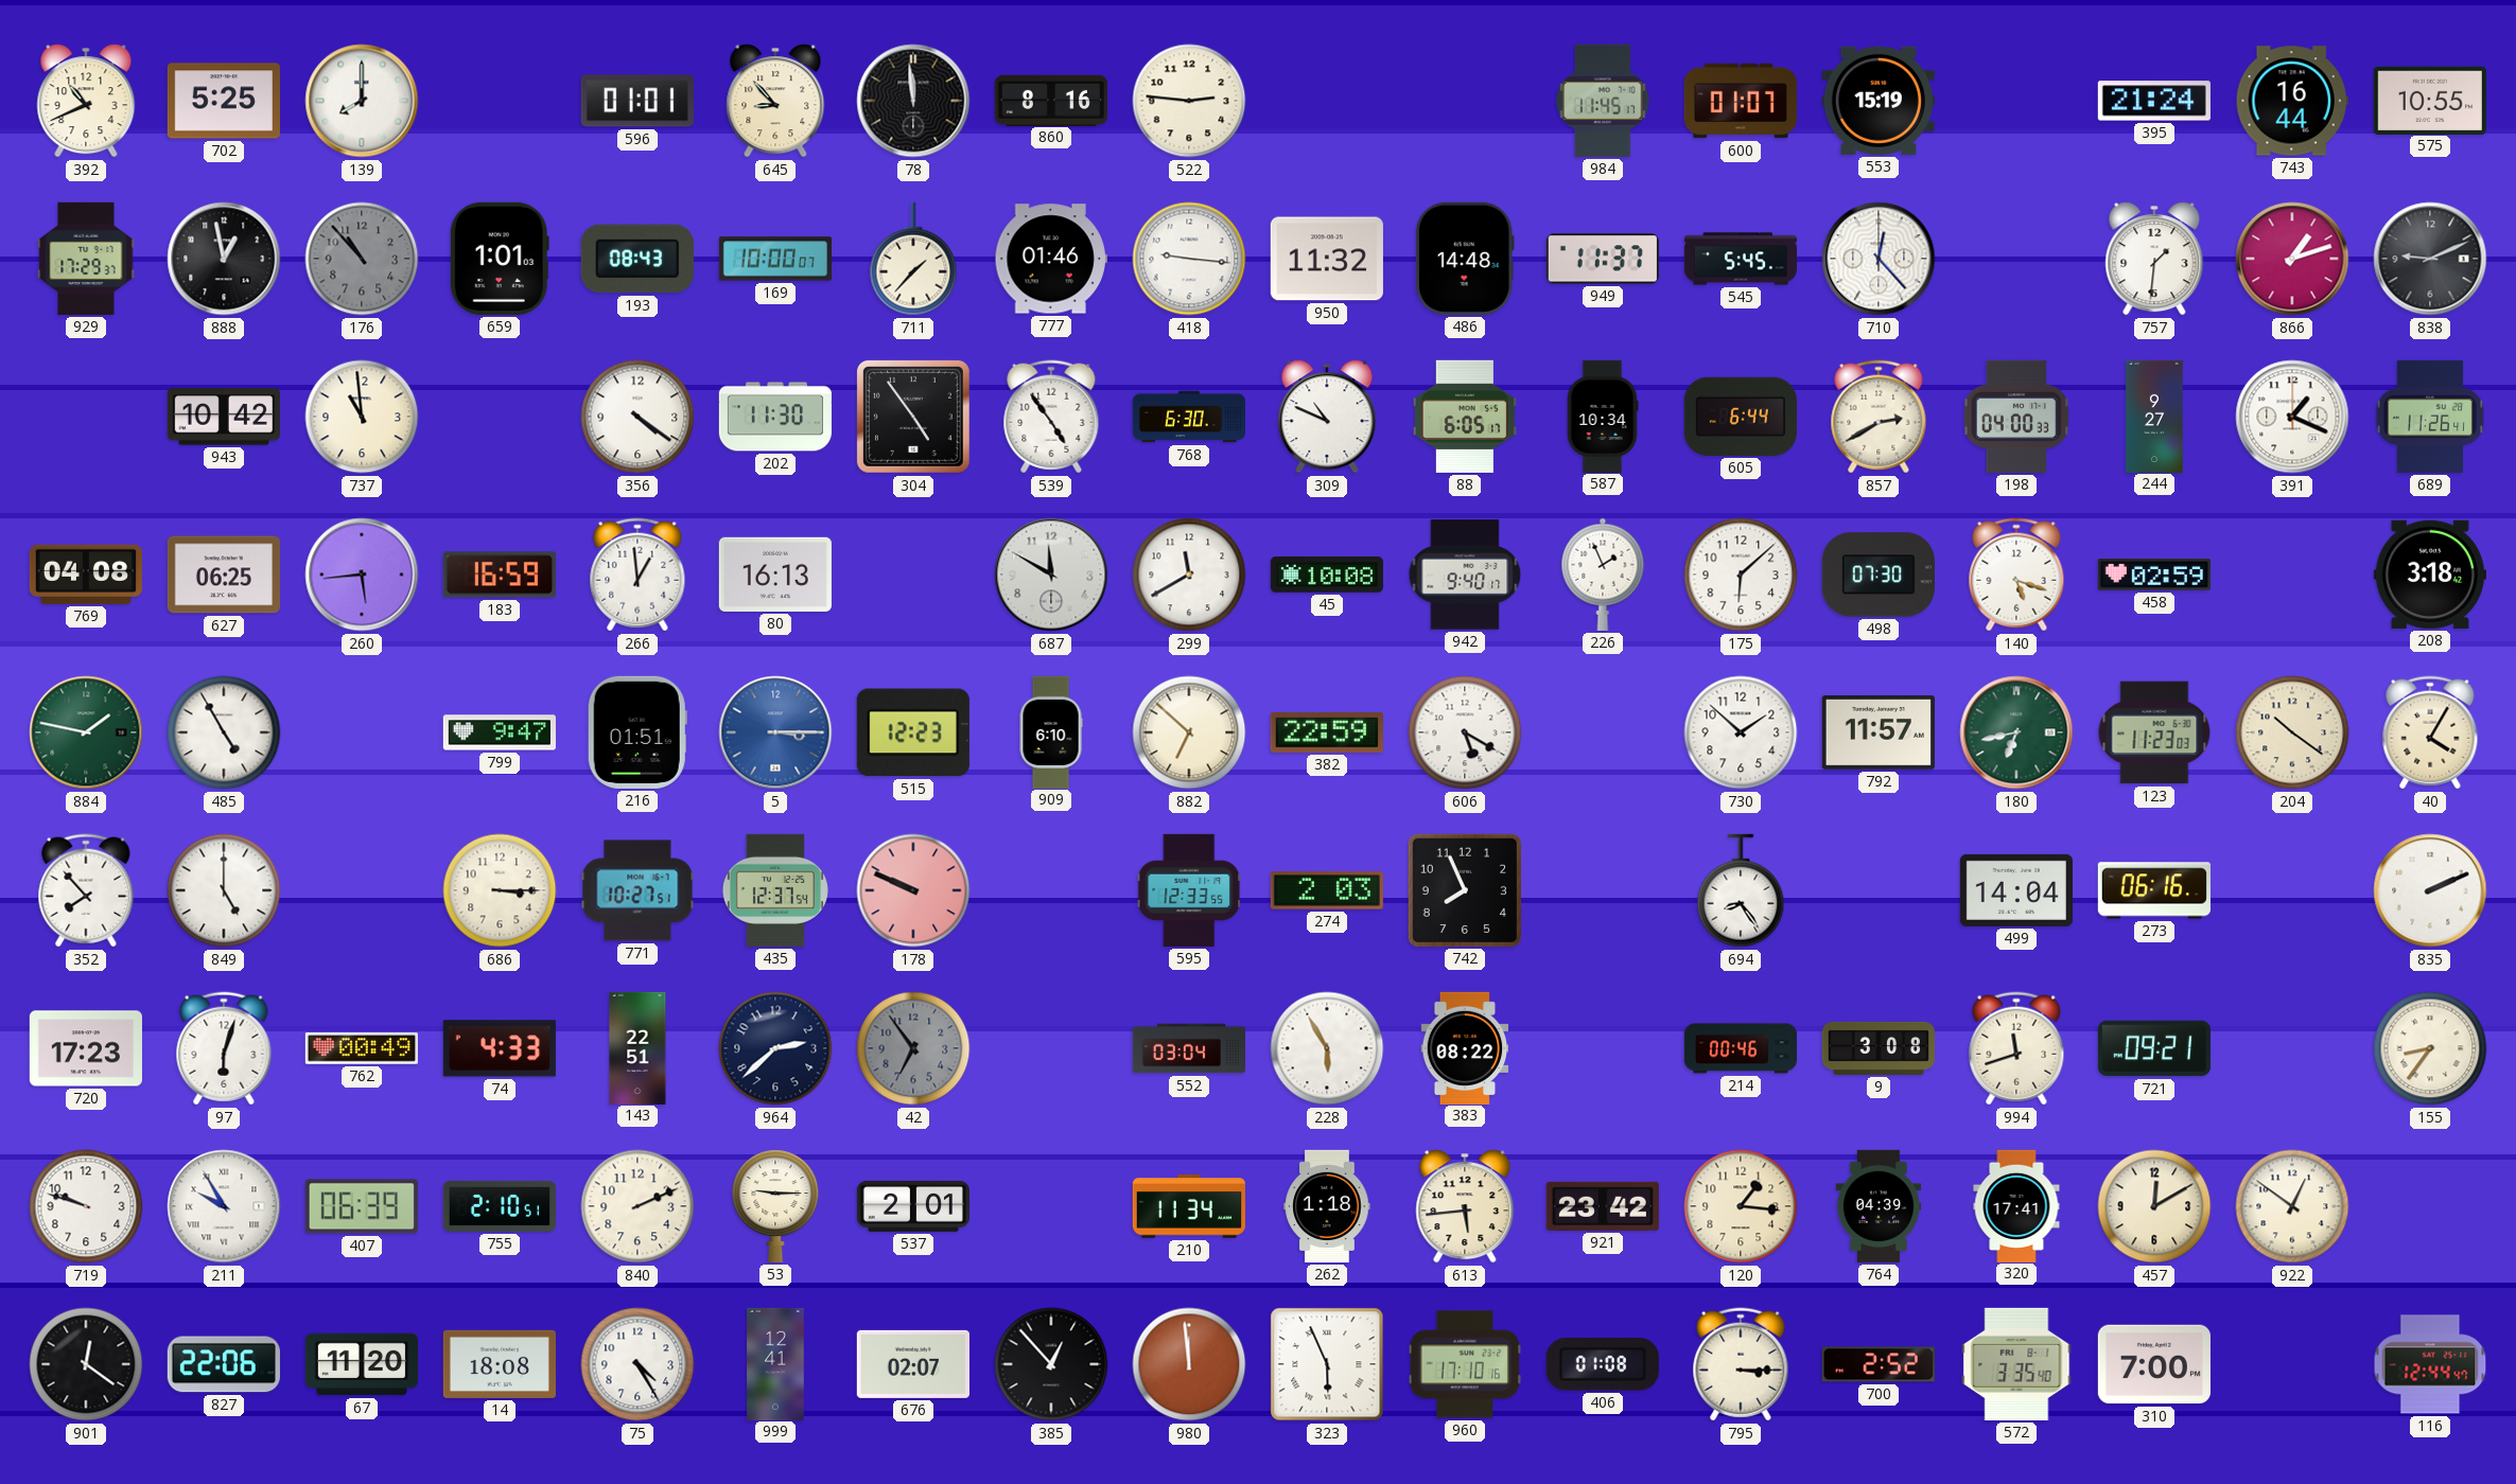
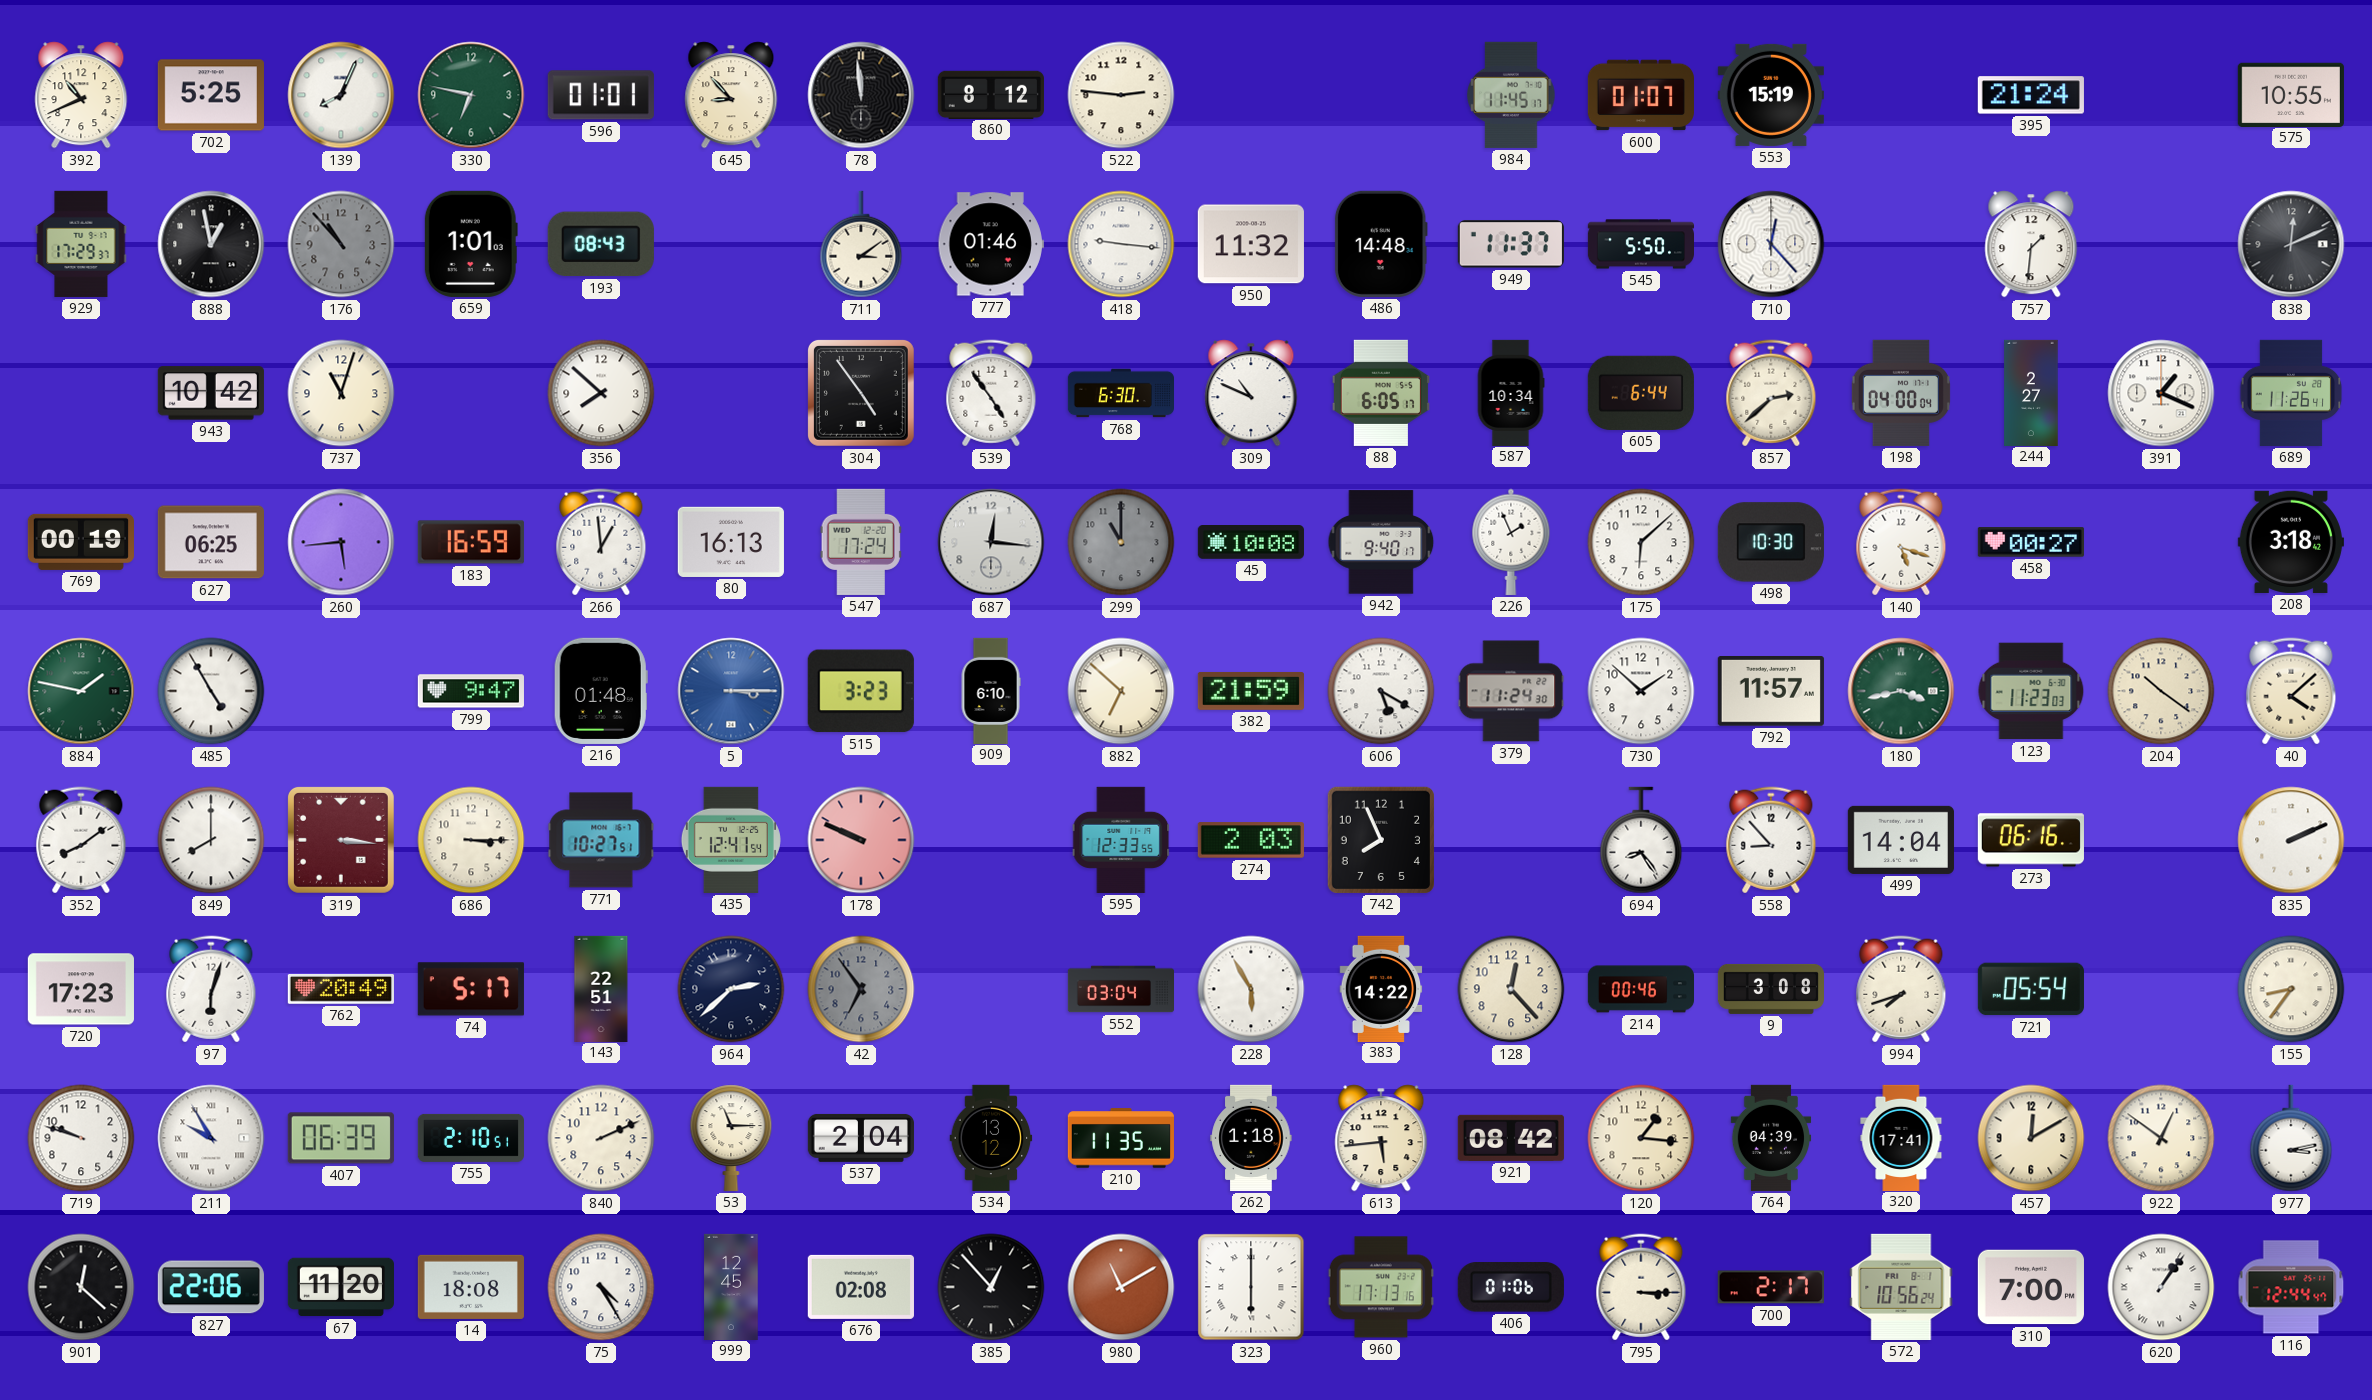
139: 8:00 -> 8:04 (341, 95)
330: none -> 6:47 (471, 95)
860: 8:16 -> 8:12 (991, 94)
743: 16:44 -> none (2292, 101)
169: 10:00 -> none (774, 259)
711: 1:37 -> 3:09 (861, 244)
545: 5:45 -> 5:50 (1640, 244)
866: 1:12 -> none (2292, 259)
838: 9:11 -> 12:11 (2291, 244)
737: 10:59 -> 11:03 (341, 393)
356: 4:21 -> 7:52 (601, 393)
202: 11:30 -> none (774, 417)
857: 2:40 -> 2:38 (1771, 393)
198: 04:00:33 -> 04:00:04 (1901, 393)
244: 9:27 -> 2:27 (2031, 392)
769: 04:08 -> 00:19 (81, 542)
547: none -> 17:24 (861, 542)
687: 11:50 -> 12:16 (991, 542)
299: 11:40 -> 11:00 (1121, 542)
299 dial: white -> grey (1121, 542)
498: 07:30 -> 10:30 (1771, 542)
458: 02:59 -> 00:27 (2031, 542)
216: 01:51 -> 01:48 (601, 691)
515: 12:23 -> 3:23 (861, 691)
382: 22:59 -> 21:59 (1251, 691)
379: none -> 11:24 (1511, 691)
180: 6:43 -> 3:43 (1901, 691)
40: 4:05 -> 4:08 (2291, 691)
352: 7:53 -> 8:09 (81, 840)
849: 5:00 -> 8:00 (211, 840)
319: none -> 3:16 (341, 840)
435: 12:37 -> 12:41 (731, 840)
558: none -> 8:53 (1771, 840)
762: 00:49 -> 20:49 (341, 990)
74: 4:33 -> 5:17 (471, 989)
383: 08:22 -> 14:22 (1381, 988)
128: none -> 12:23 (1511, 989)
994: 11:42 -> 7:42 (1901, 989)
721: 09:21 -> 05:54 (2031, 989)
53: 9:15 -> 11:15 (731, 1138)
537: 2:01 -> 2:04 (861, 1138)
534: none -> 13:12 (991, 1138)
210: 11:34 -> 11:35 (1121, 1138)
921: 23:42 -> 08:42 (1511, 1138)
977: none -> 3:13 (2291, 1138)
901: 12:21 -> 12:22 (81, 1287)
999: 12:41 -> 12:45 (731, 1286)
676: 02:07 -> 02:08 (861, 1287)
980: 11:59 -> 11:10 (1121, 1287)
323: 5:56 -> 6:00 (1251, 1287)
960: 17:10 -> 17:13 (1381, 1287)
406: 01:08 -> 01:06 (1511, 1287)
700: 2:52 -> 2:17 (1771, 1287)
572: 3:35 -> 10:56 (1901, 1287)
620: none -> 1:06 (2161, 1287)
